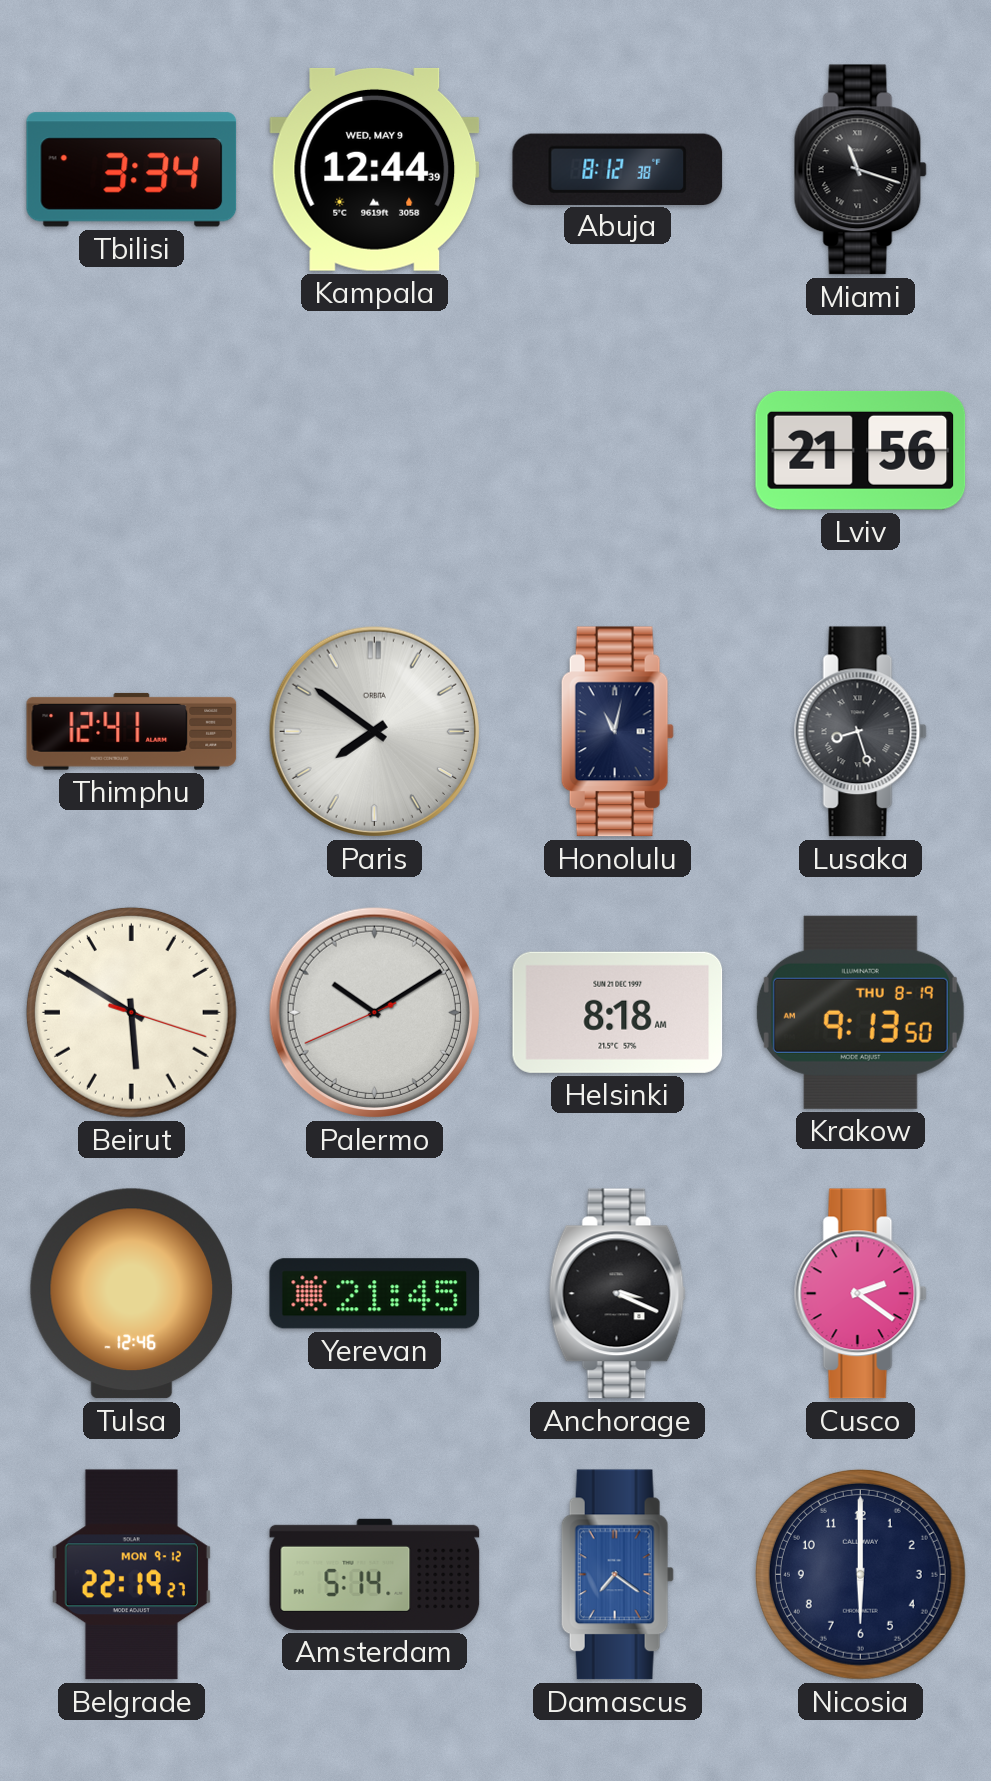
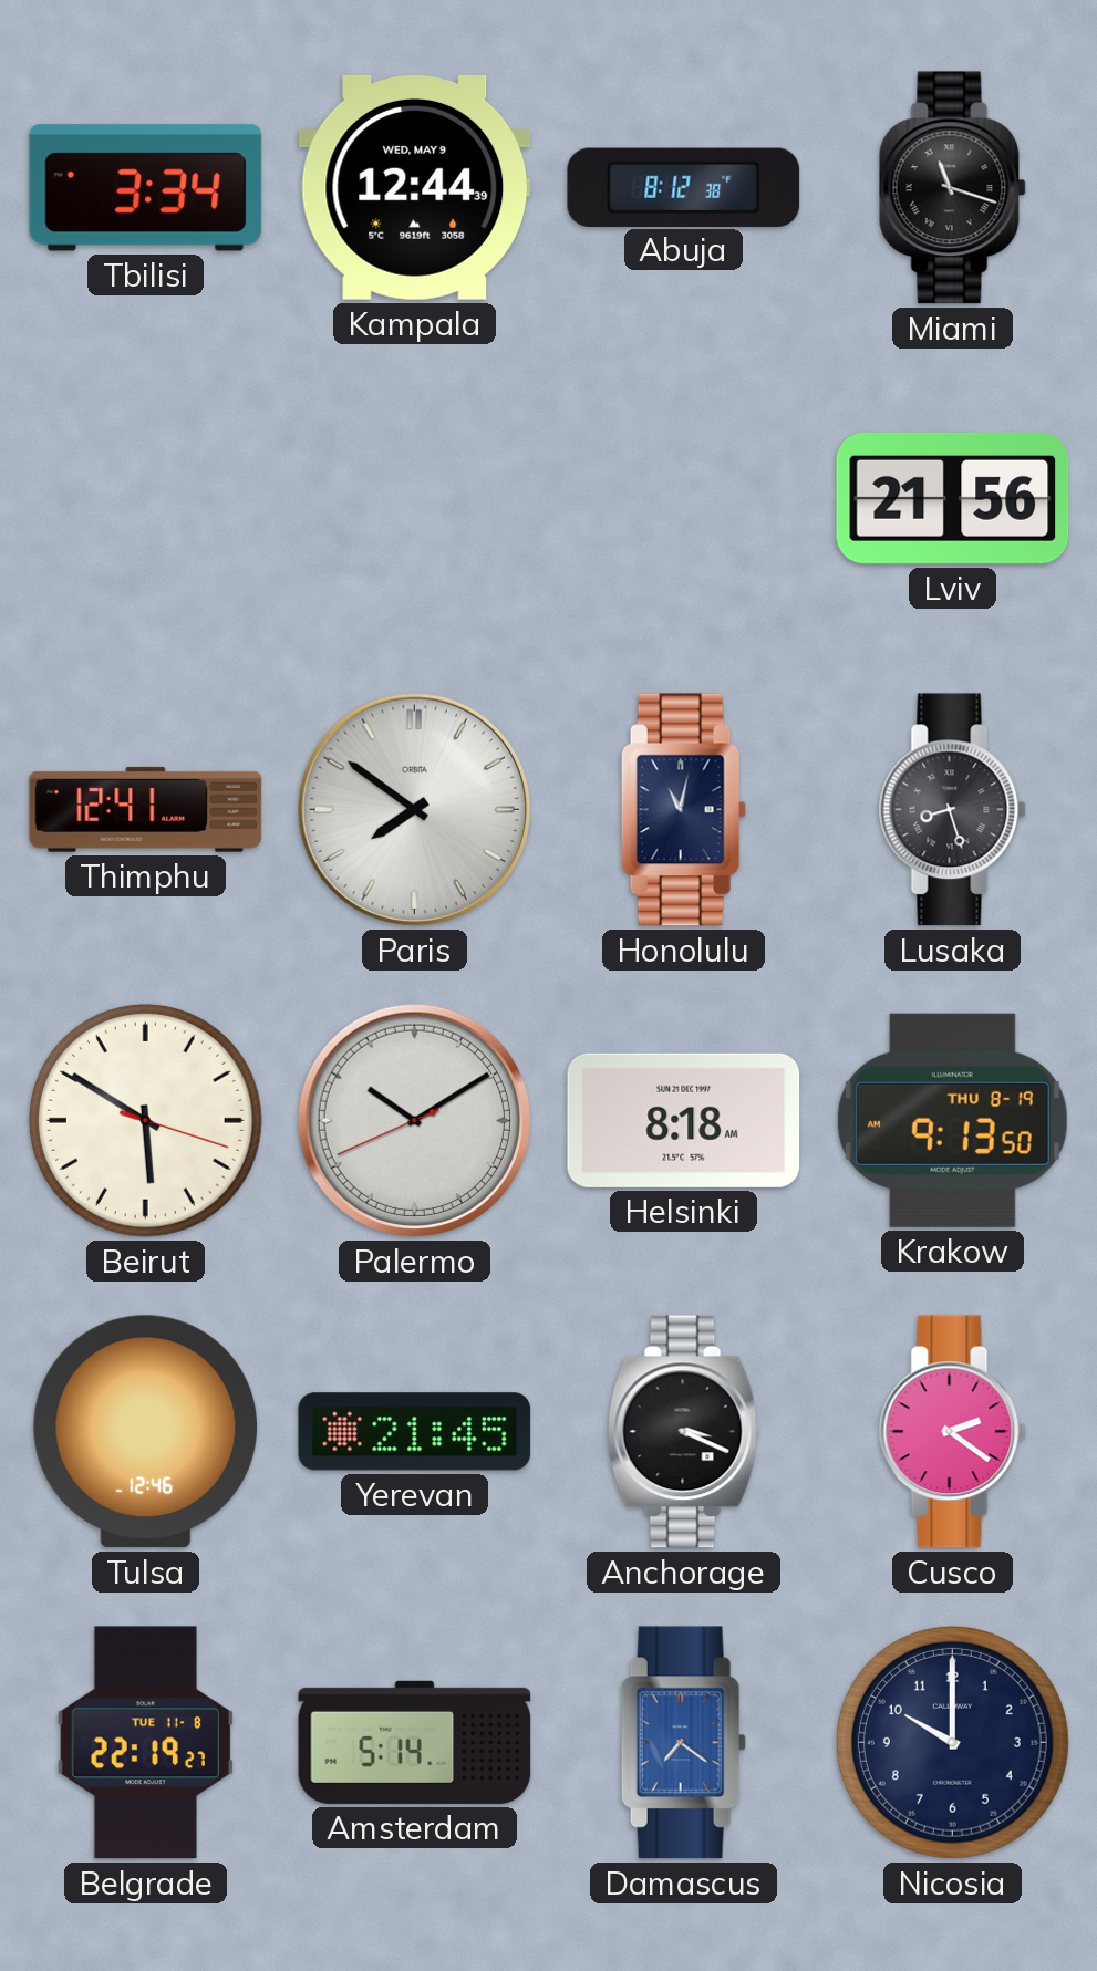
Belgrade date: MON 9-12 -> TUE 11-8 (145, 1743)
Nicosia: 6:00 -> 10:00 (952, 1742)
